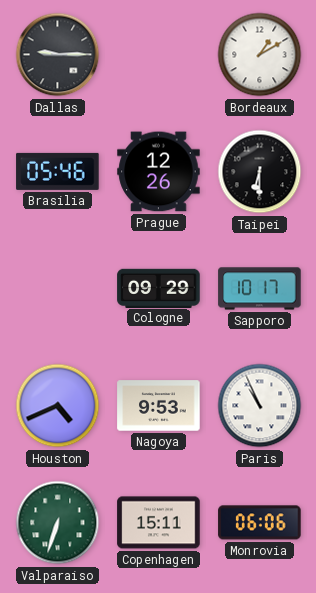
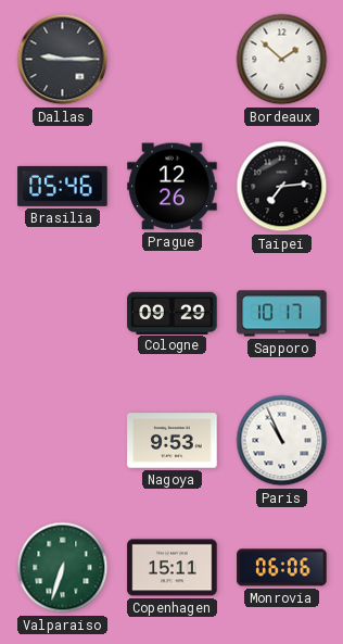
Bordeaux: 1:10 -> 1:52 (282, 60)
Taipei: 6:30 -> 7:14 (282, 187)
Houston: 4:41 -> none (58, 406)
